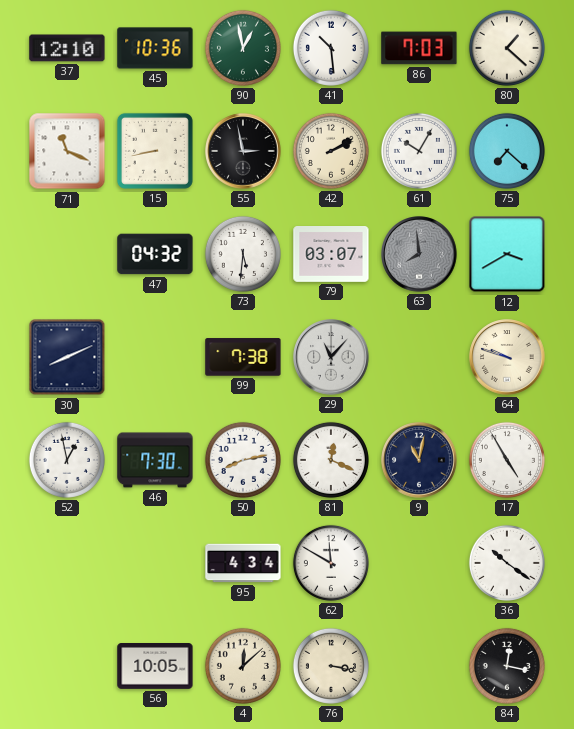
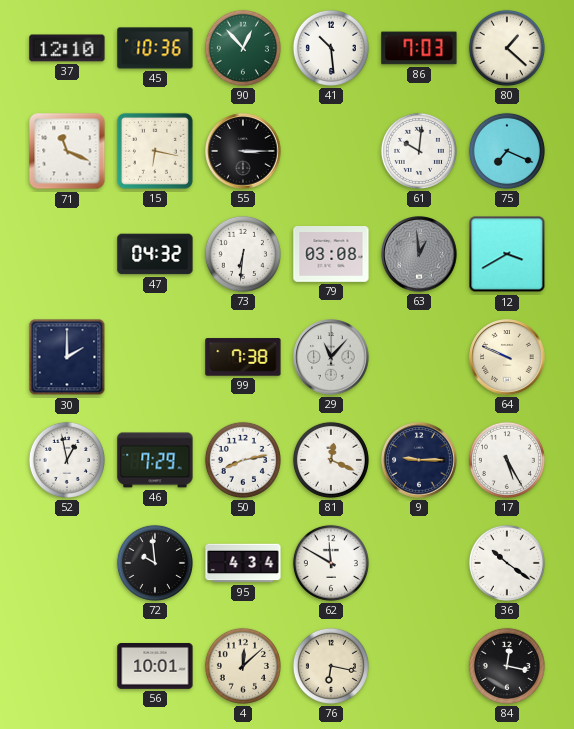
90: 12:58 -> 12:53 (243, 48)
15: 8:43 -> 6:17 (155, 151)
55: 2:58 -> 3:15 (243, 151)
42: 2:10 -> none (331, 151)
61: 10:05 -> 10:01 (419, 151)
75: 7:22 -> 7:19 (507, 151)
73: 5:31 -> 6:31 (243, 254)
79: 03:07 -> 03:08 (331, 255)
63: 7:59 -> 12:59 (419, 254)
30: 8:11 -> 2:00 (67, 357)
64: 9:48 -> 9:49 (507, 357)
46: 7:30 -> 7:29 (155, 460)
9: 11:02 -> 9:15 (419, 460)
17: 4:55 -> 5:25 (507, 460)
72: none -> 9:59 (155, 563)
56: 10:05 -> 10:01 (155, 667)
76: 3:17 -> 6:17 (331, 666)
